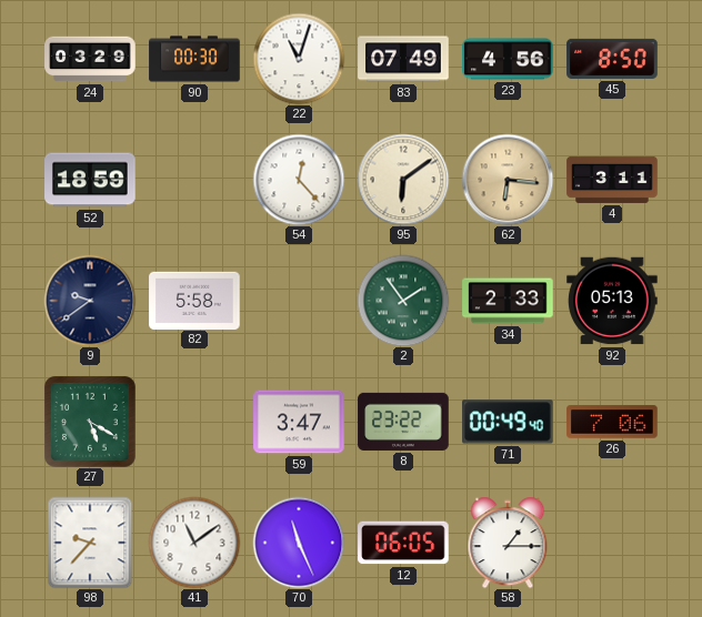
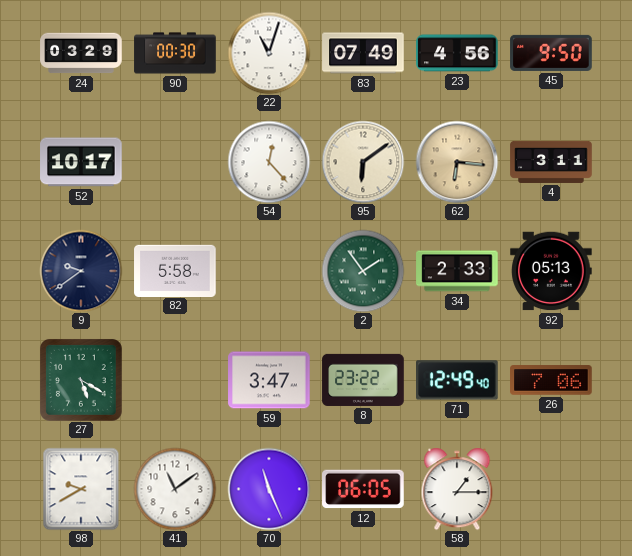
45: 8:50 -> 9:50 (551, 53)
52: 18:59 -> 10:17 (81, 162)
71: 00:49 -> 12:49 (458, 380)
98: 9:37 -> 9:40 (81, 489)
